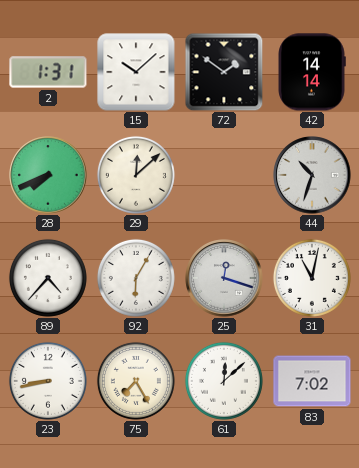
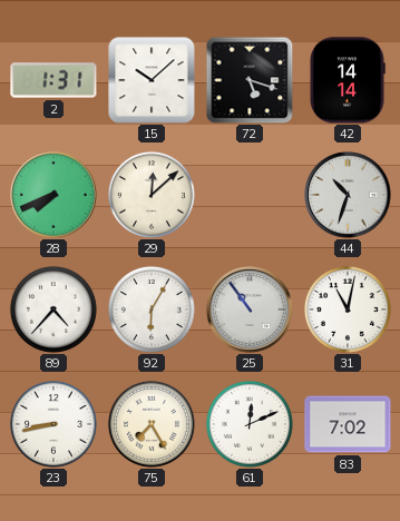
72: 1:51 -> 5:18 (250, 80)
25: 12:18 -> 10:54 (250, 309)
61: 12:08 -> 12:11 (250, 424)
